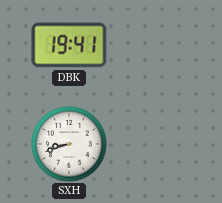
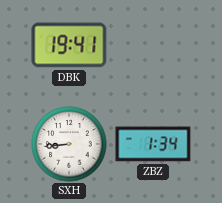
SXH: 8:42 -> 8:44 (69, 144)
ZBZ: none -> 1:34 (153, 144)
